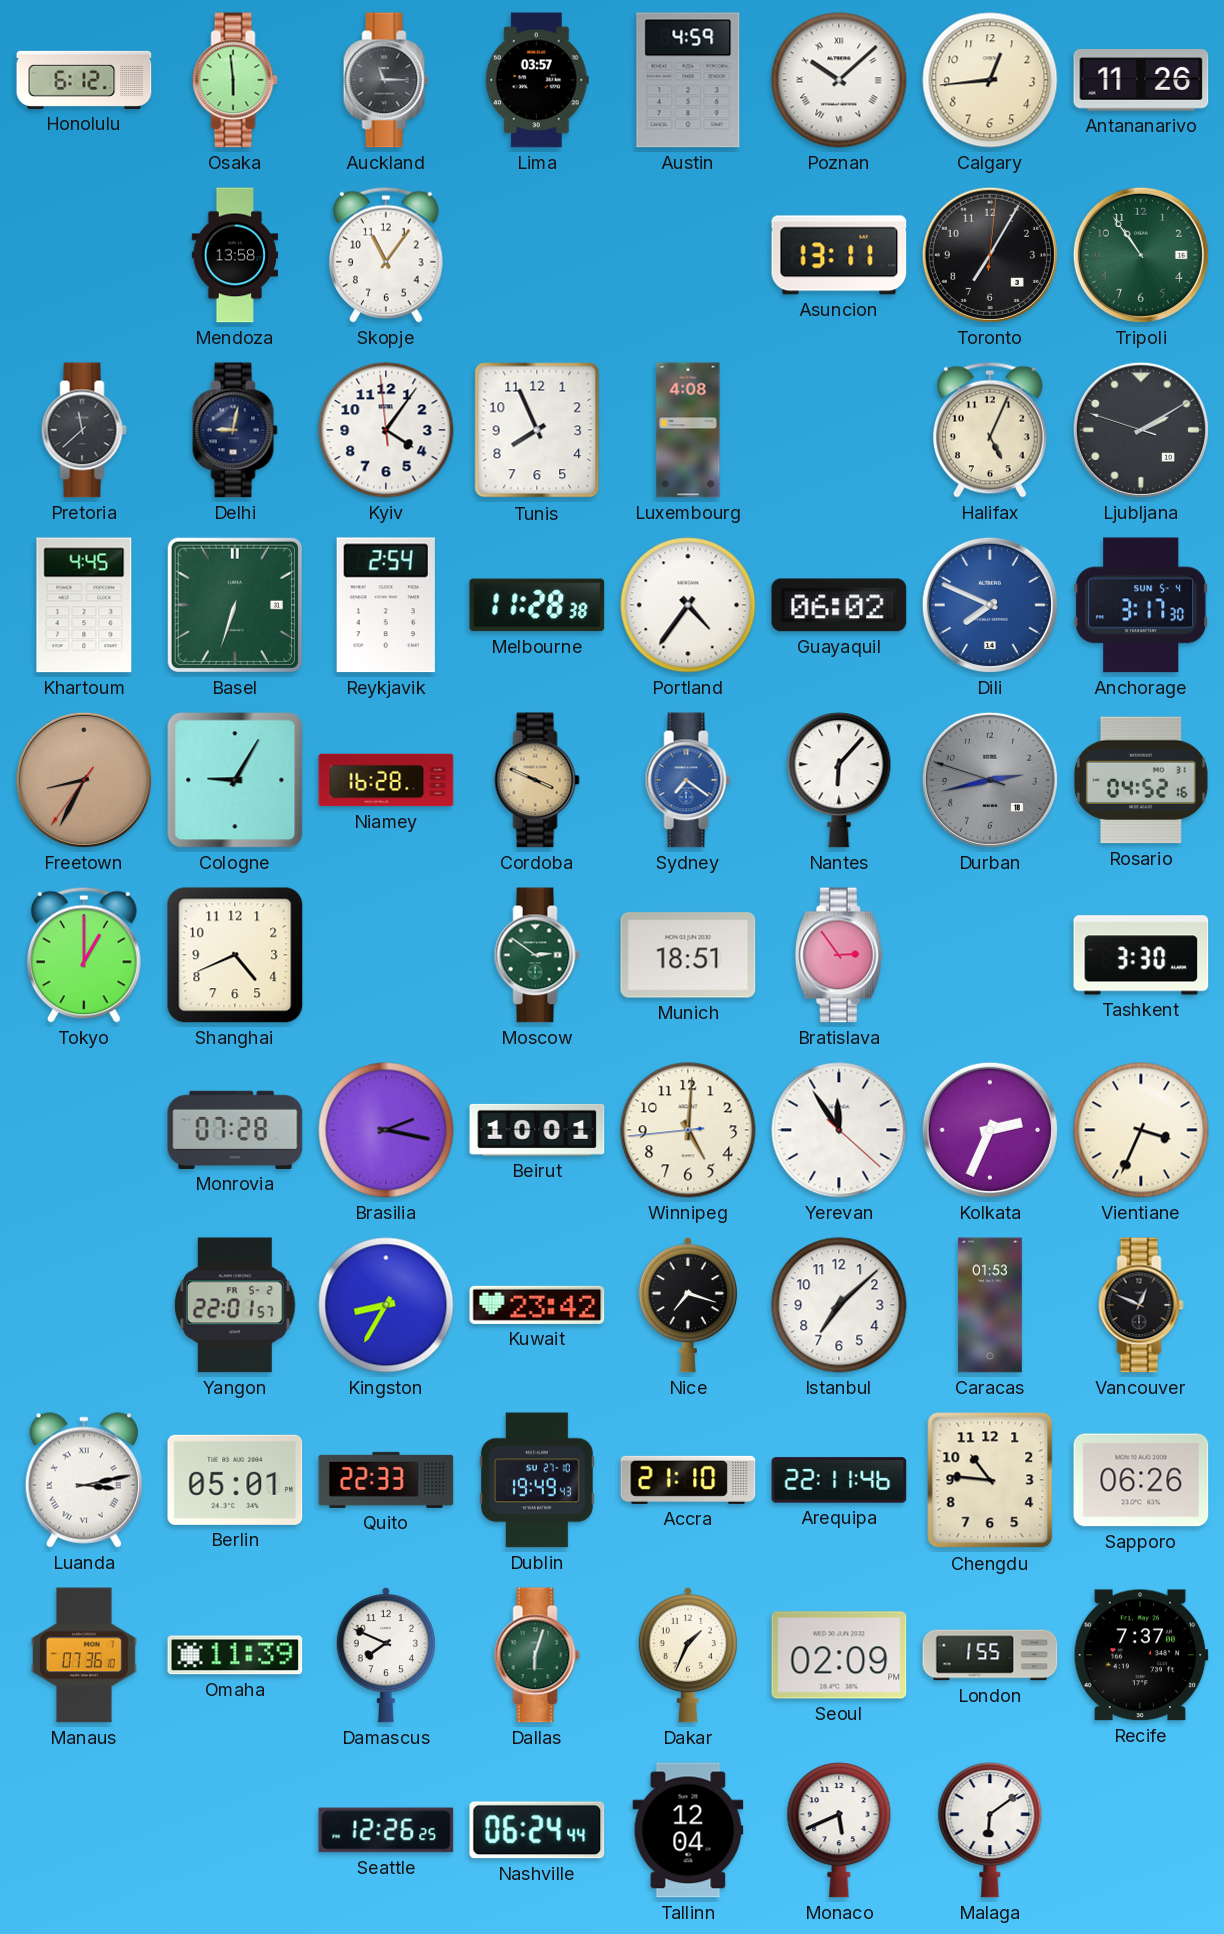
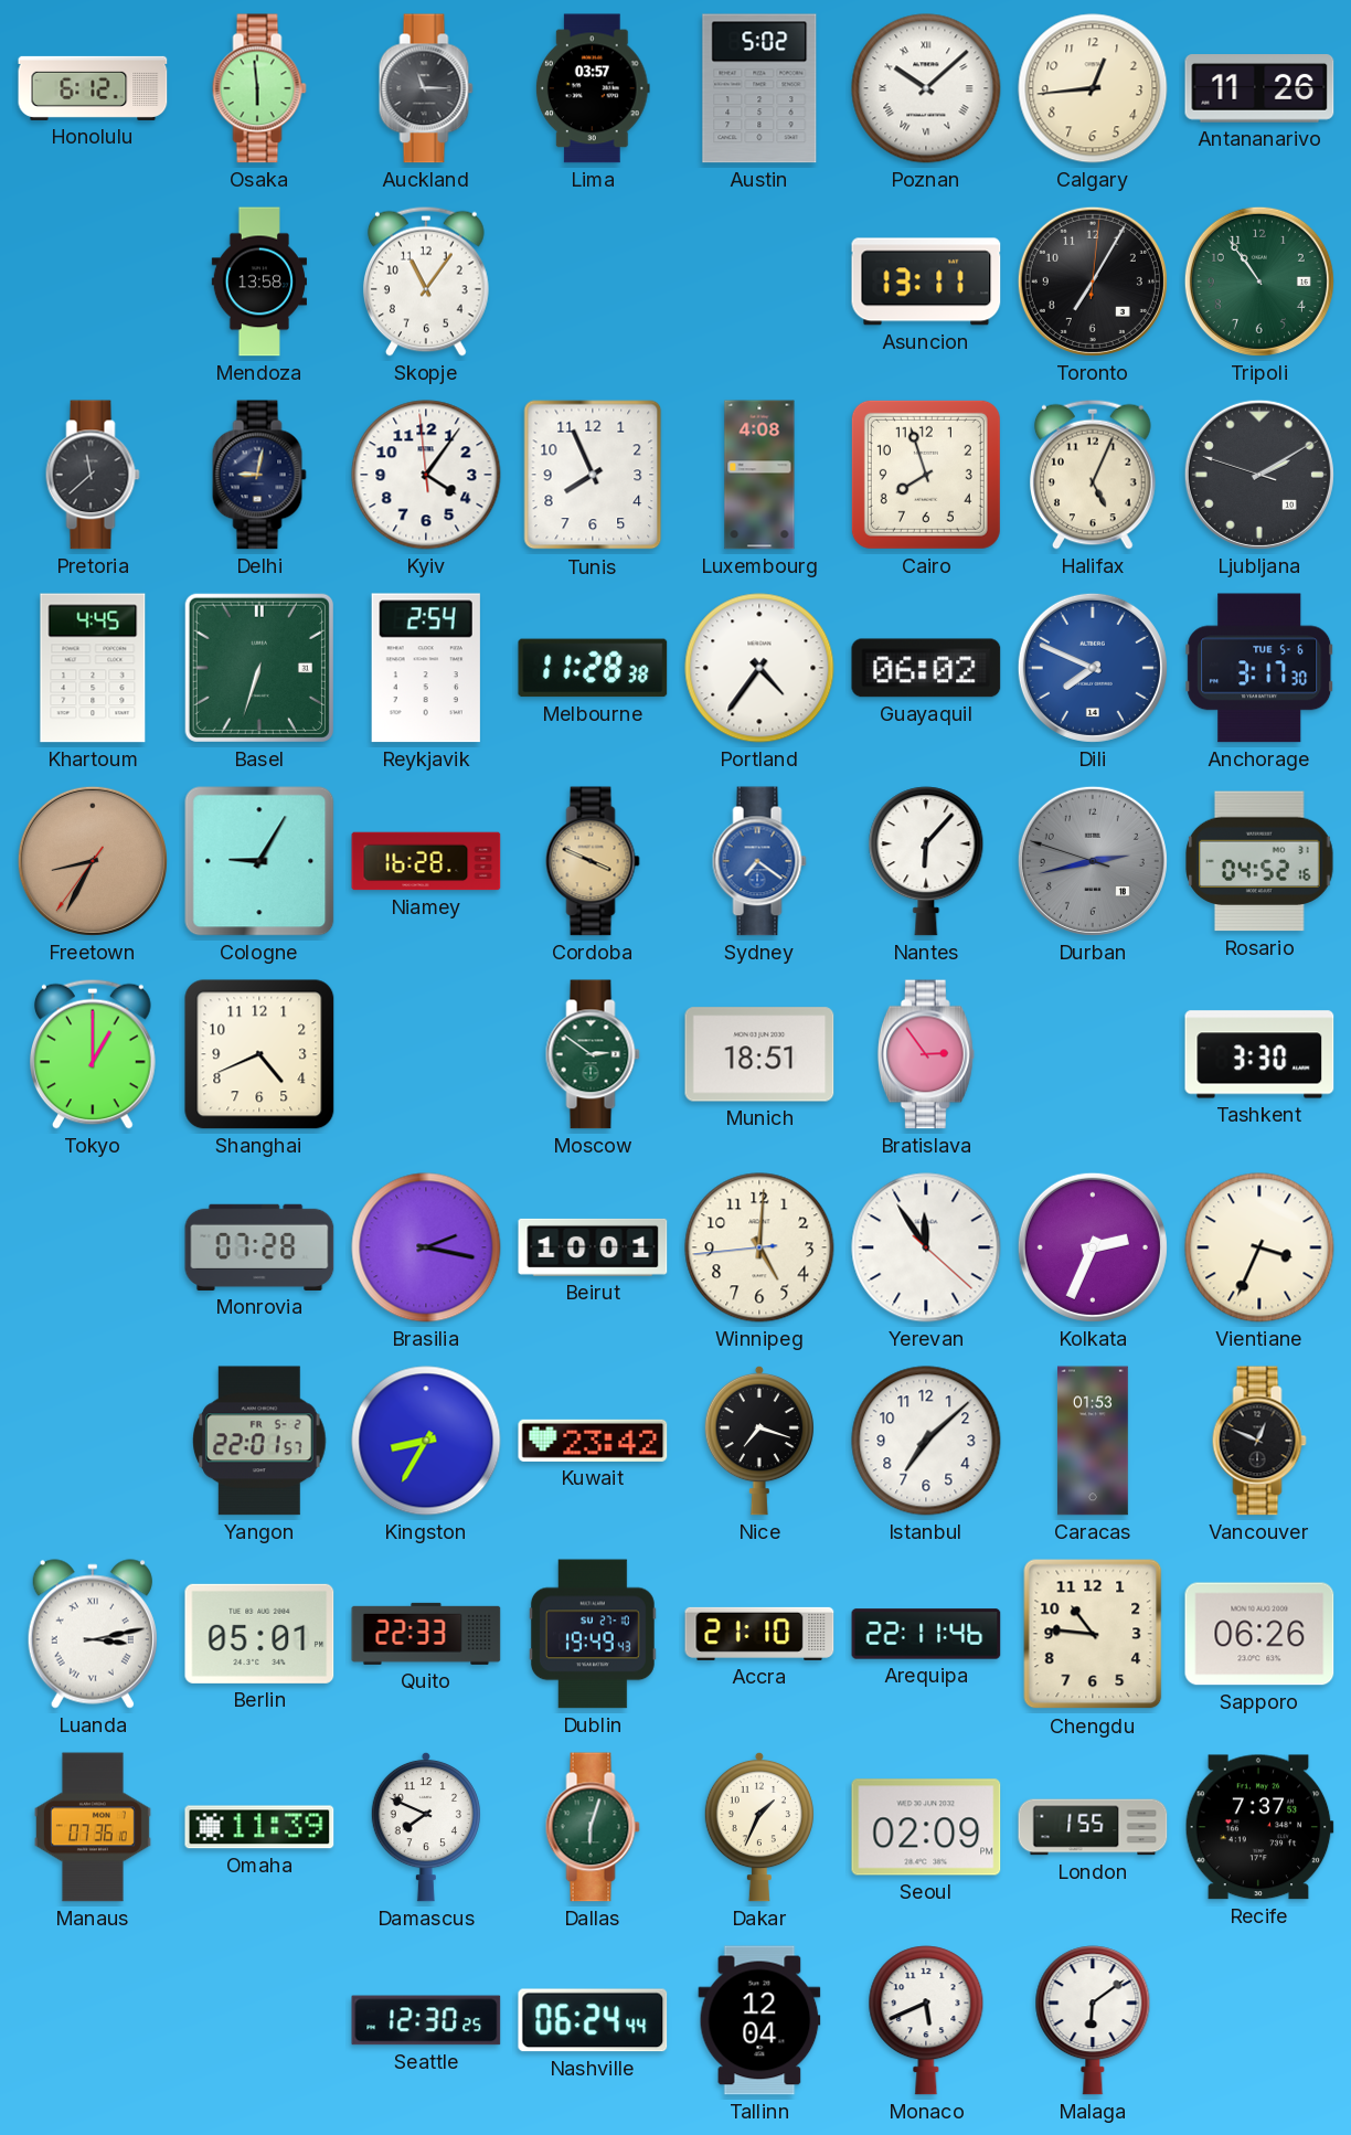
Austin: 4:59 -> 5:02 (759, 88)
Cairo: none -> 7:57 (926, 475)
Anchorage date: SUN 5-4 -> TUE 5-6 (1259, 668)
Recife: 7:37:00 -> 7:37:53 (1259, 1827)
Seattle: 12:26 -> 12:30 (426, 2020)
